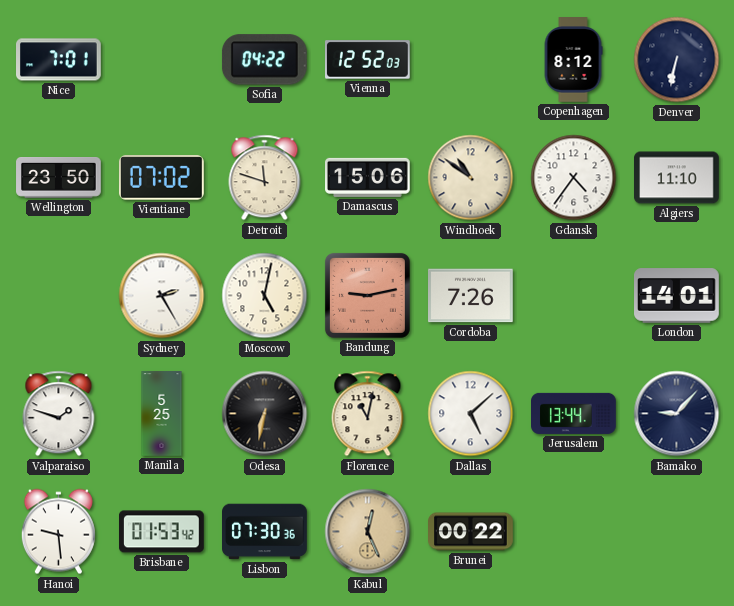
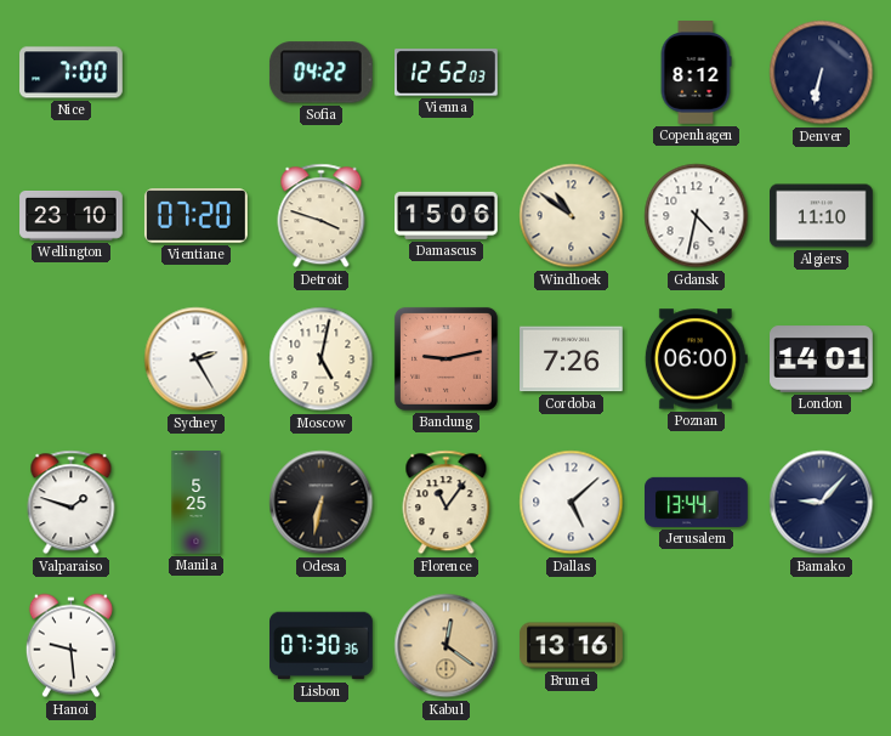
Nice: 7:01 -> 7:00 (72, 73)
Wellington: 23:50 -> 23:10 (72, 216)
Vientiane: 07:02 -> 07:20 (195, 216)
Detroit: 11:48 -> 3:48 (322, 216)
Gdansk: 4:36 -> 4:32 (697, 216)
Poznan: none -> 06:00 (696, 359)
Florence: 11:02 -> 11:06 (447, 503)
Brisbane: 01:53 -> none (162, 532)
Kabul: 12:26 -> 12:21 (447, 646)
Brunei: 00:22 -> 13:16 (572, 646)
